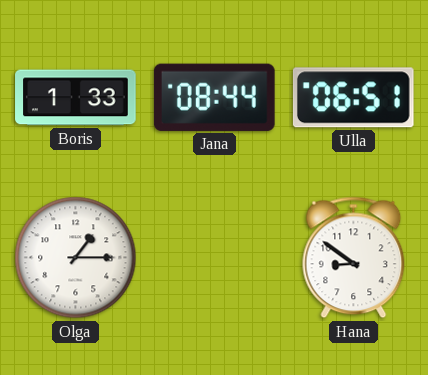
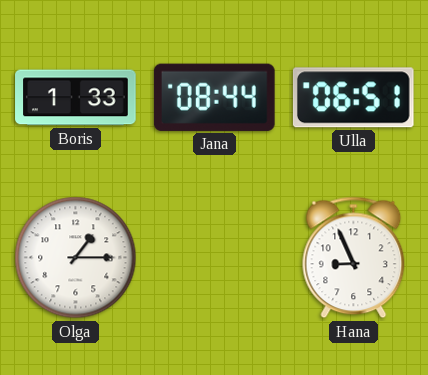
Hana: 8:51 -> 8:56 (354, 258)
